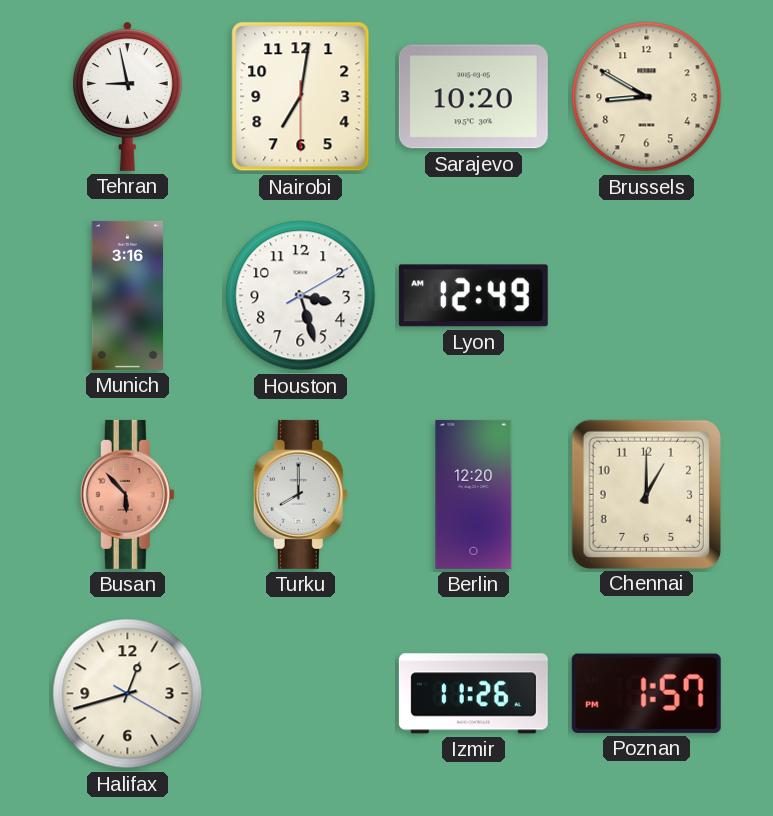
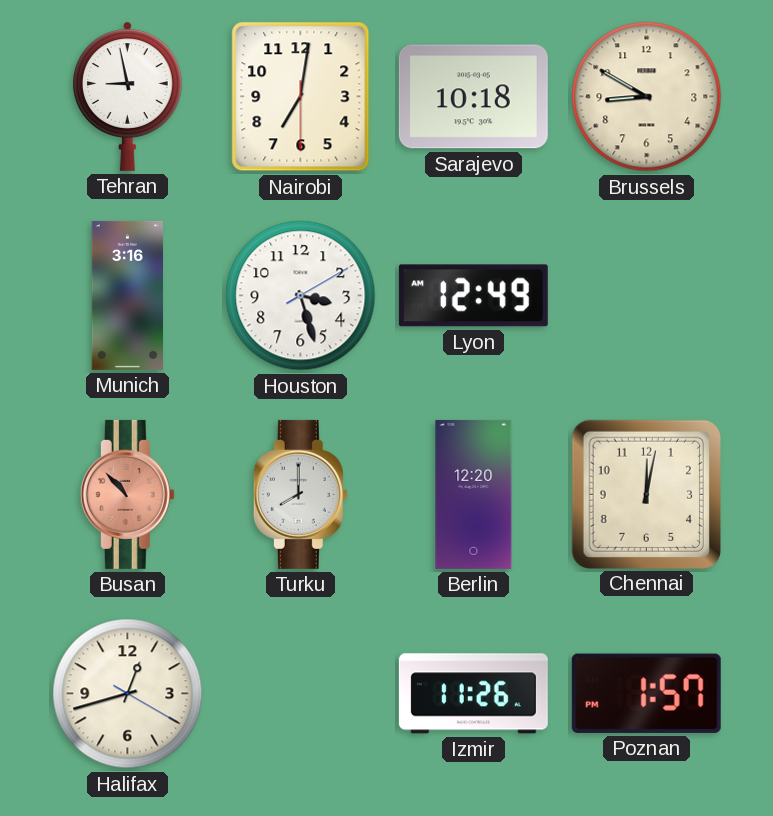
Sarajevo: 10:20 -> 10:18 (473, 97)
Busan: 5:53 -> 10:53 (127, 494)
Chennai: 1:00 -> 12:02 (646, 494)
